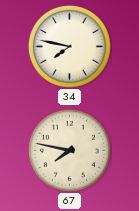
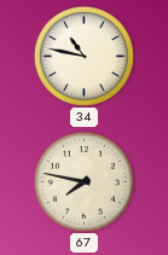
34: 7:47 -> 10:47 (83, 56)
